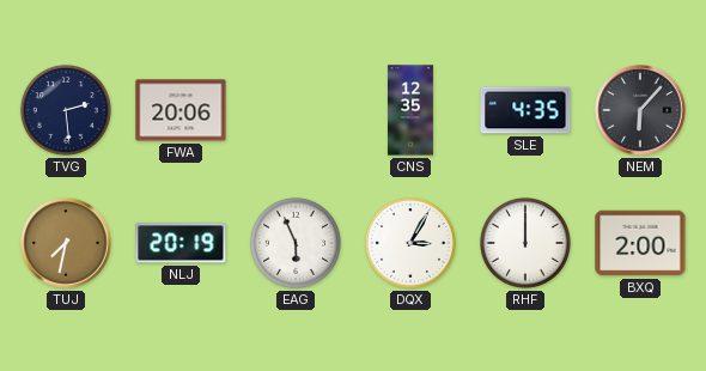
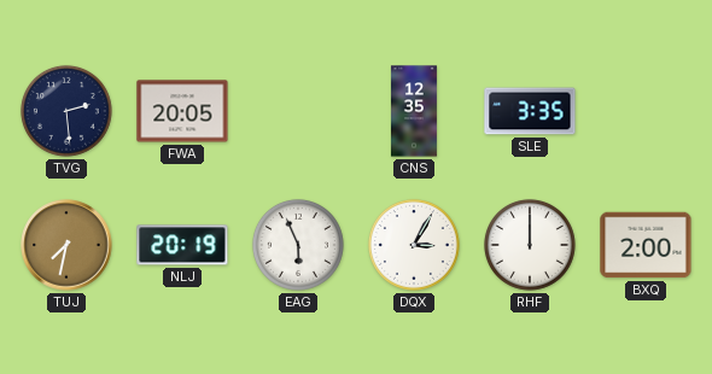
FWA: 20:06 -> 20:05 (182, 111)
SLE: 4:35 -> 3:35 (530, 111)
NEM: 6:07 -> none (640, 110)
